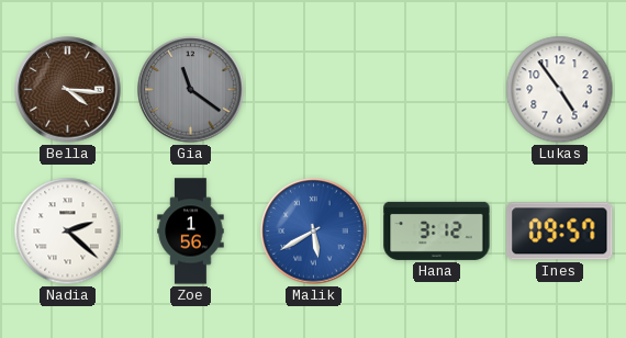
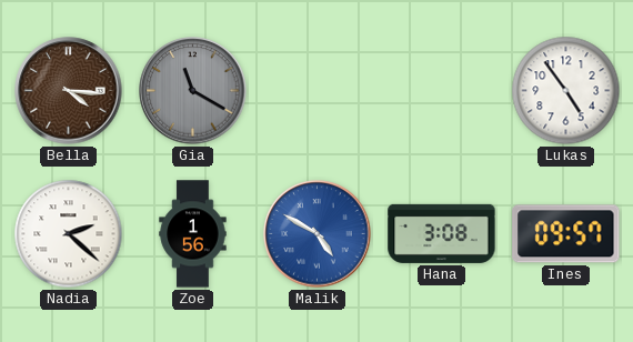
Gia: 11:21 -> 11:20 (193, 91)
Malik: 5:40 -> 4:50 (318, 234)
Hana: 3:12 -> 3:08 (442, 233)
